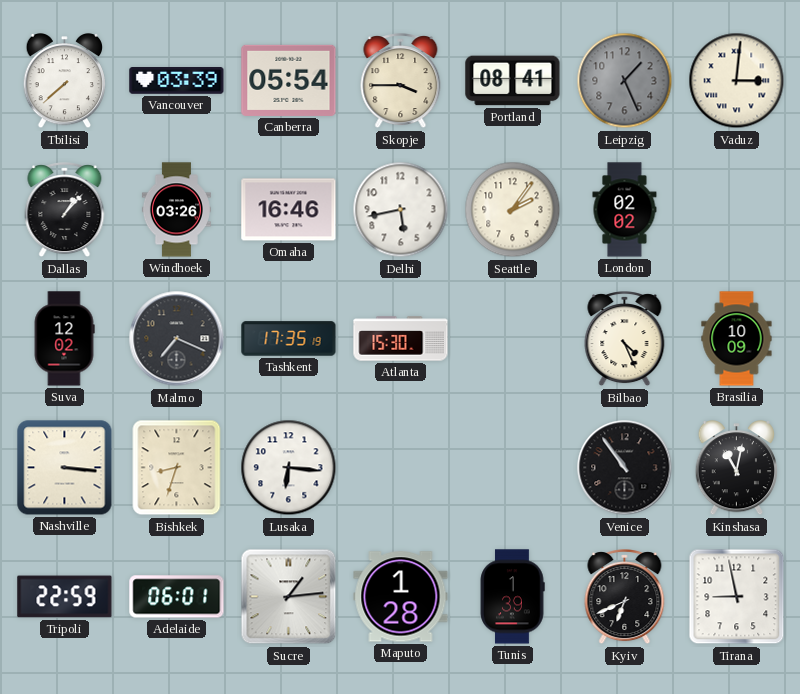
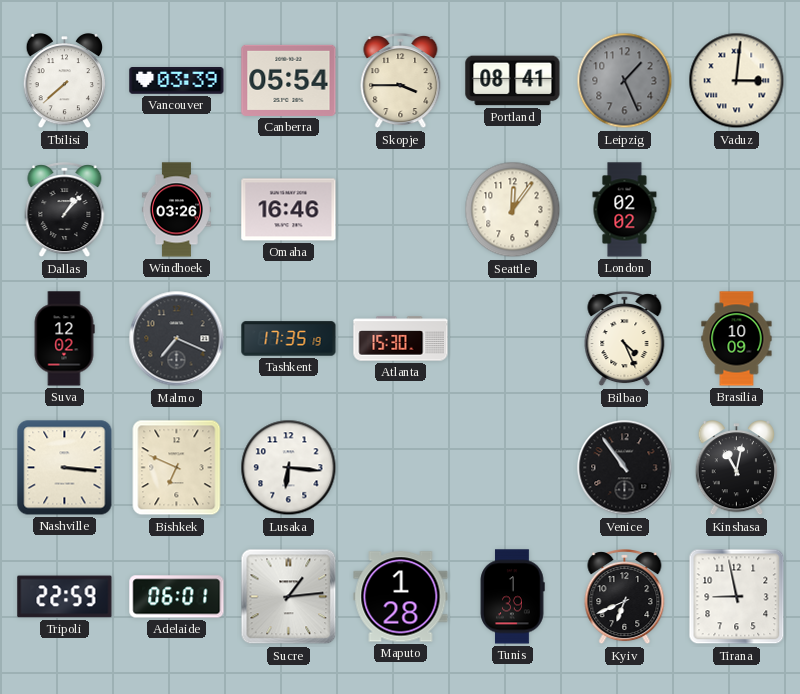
Delhi: 5:43 -> none (401, 210)
Seattle: 2:06 -> 12:06 (513, 210)
Bishkek: 8:33 -> 6:49 (177, 468)
